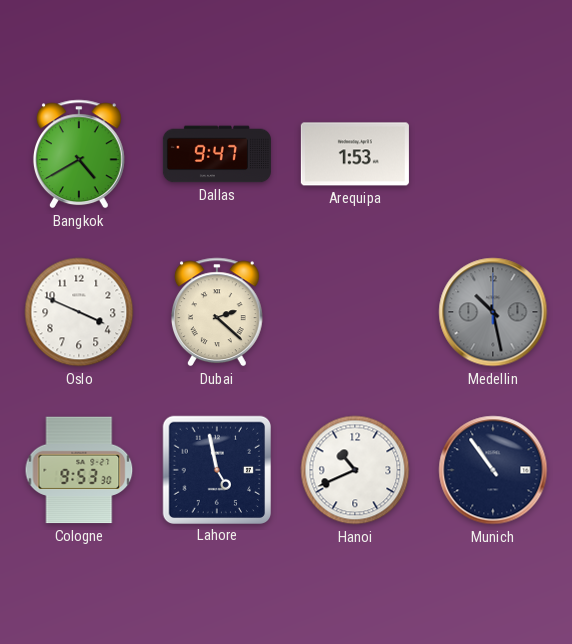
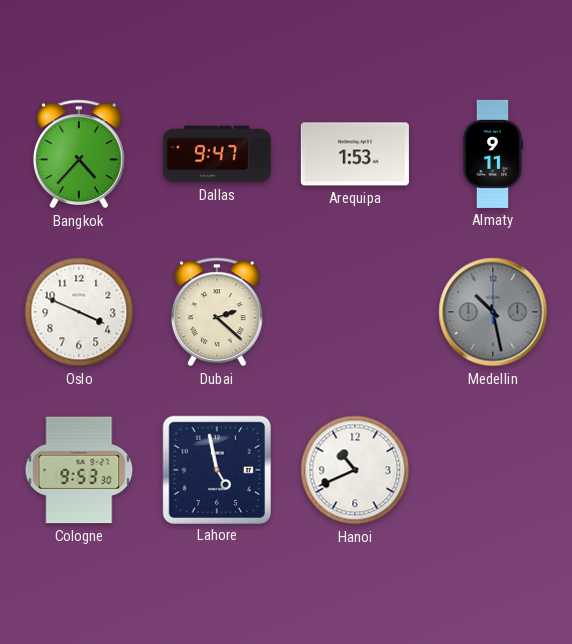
Bangkok: 4:40 -> 4:37 (79, 154)
Almaty: none -> 9:11 (493, 154)
Munich: 10:54 -> none (493, 470)
